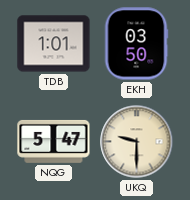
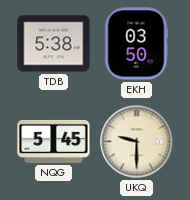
TDB: 1:01 -> 5:38 (54, 44)
NQG: 5:47 -> 5:45 (54, 141)
